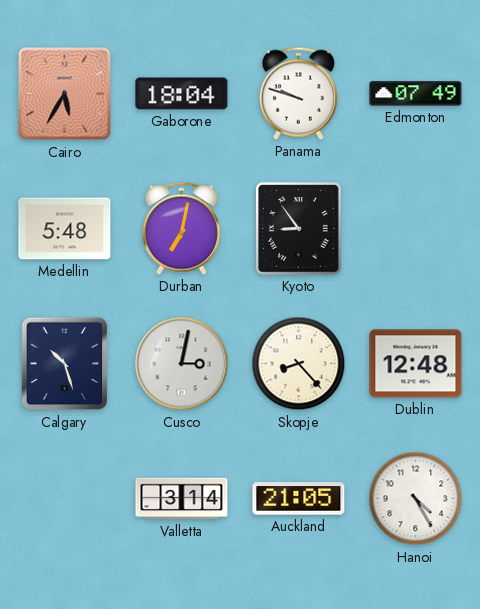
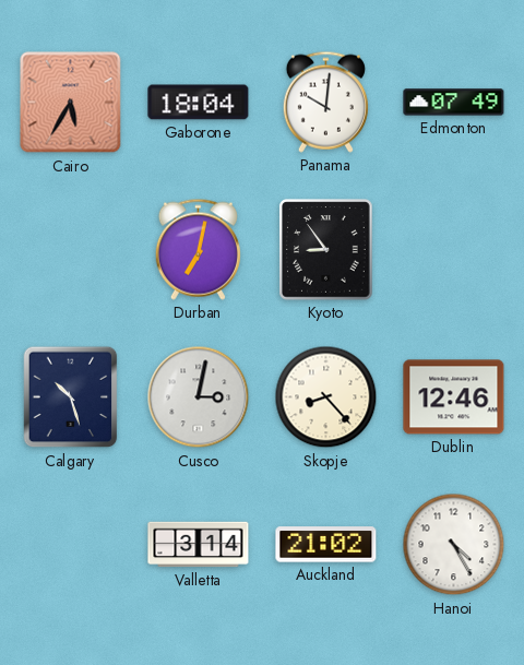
Panama: 9:48 -> 10:01 (325, 102)
Medellin: 5:48 -> none (65, 229)
Dublin: 12:48 -> 12:46 (454, 397)
Auckland: 21:05 -> 21:02 (326, 545)
